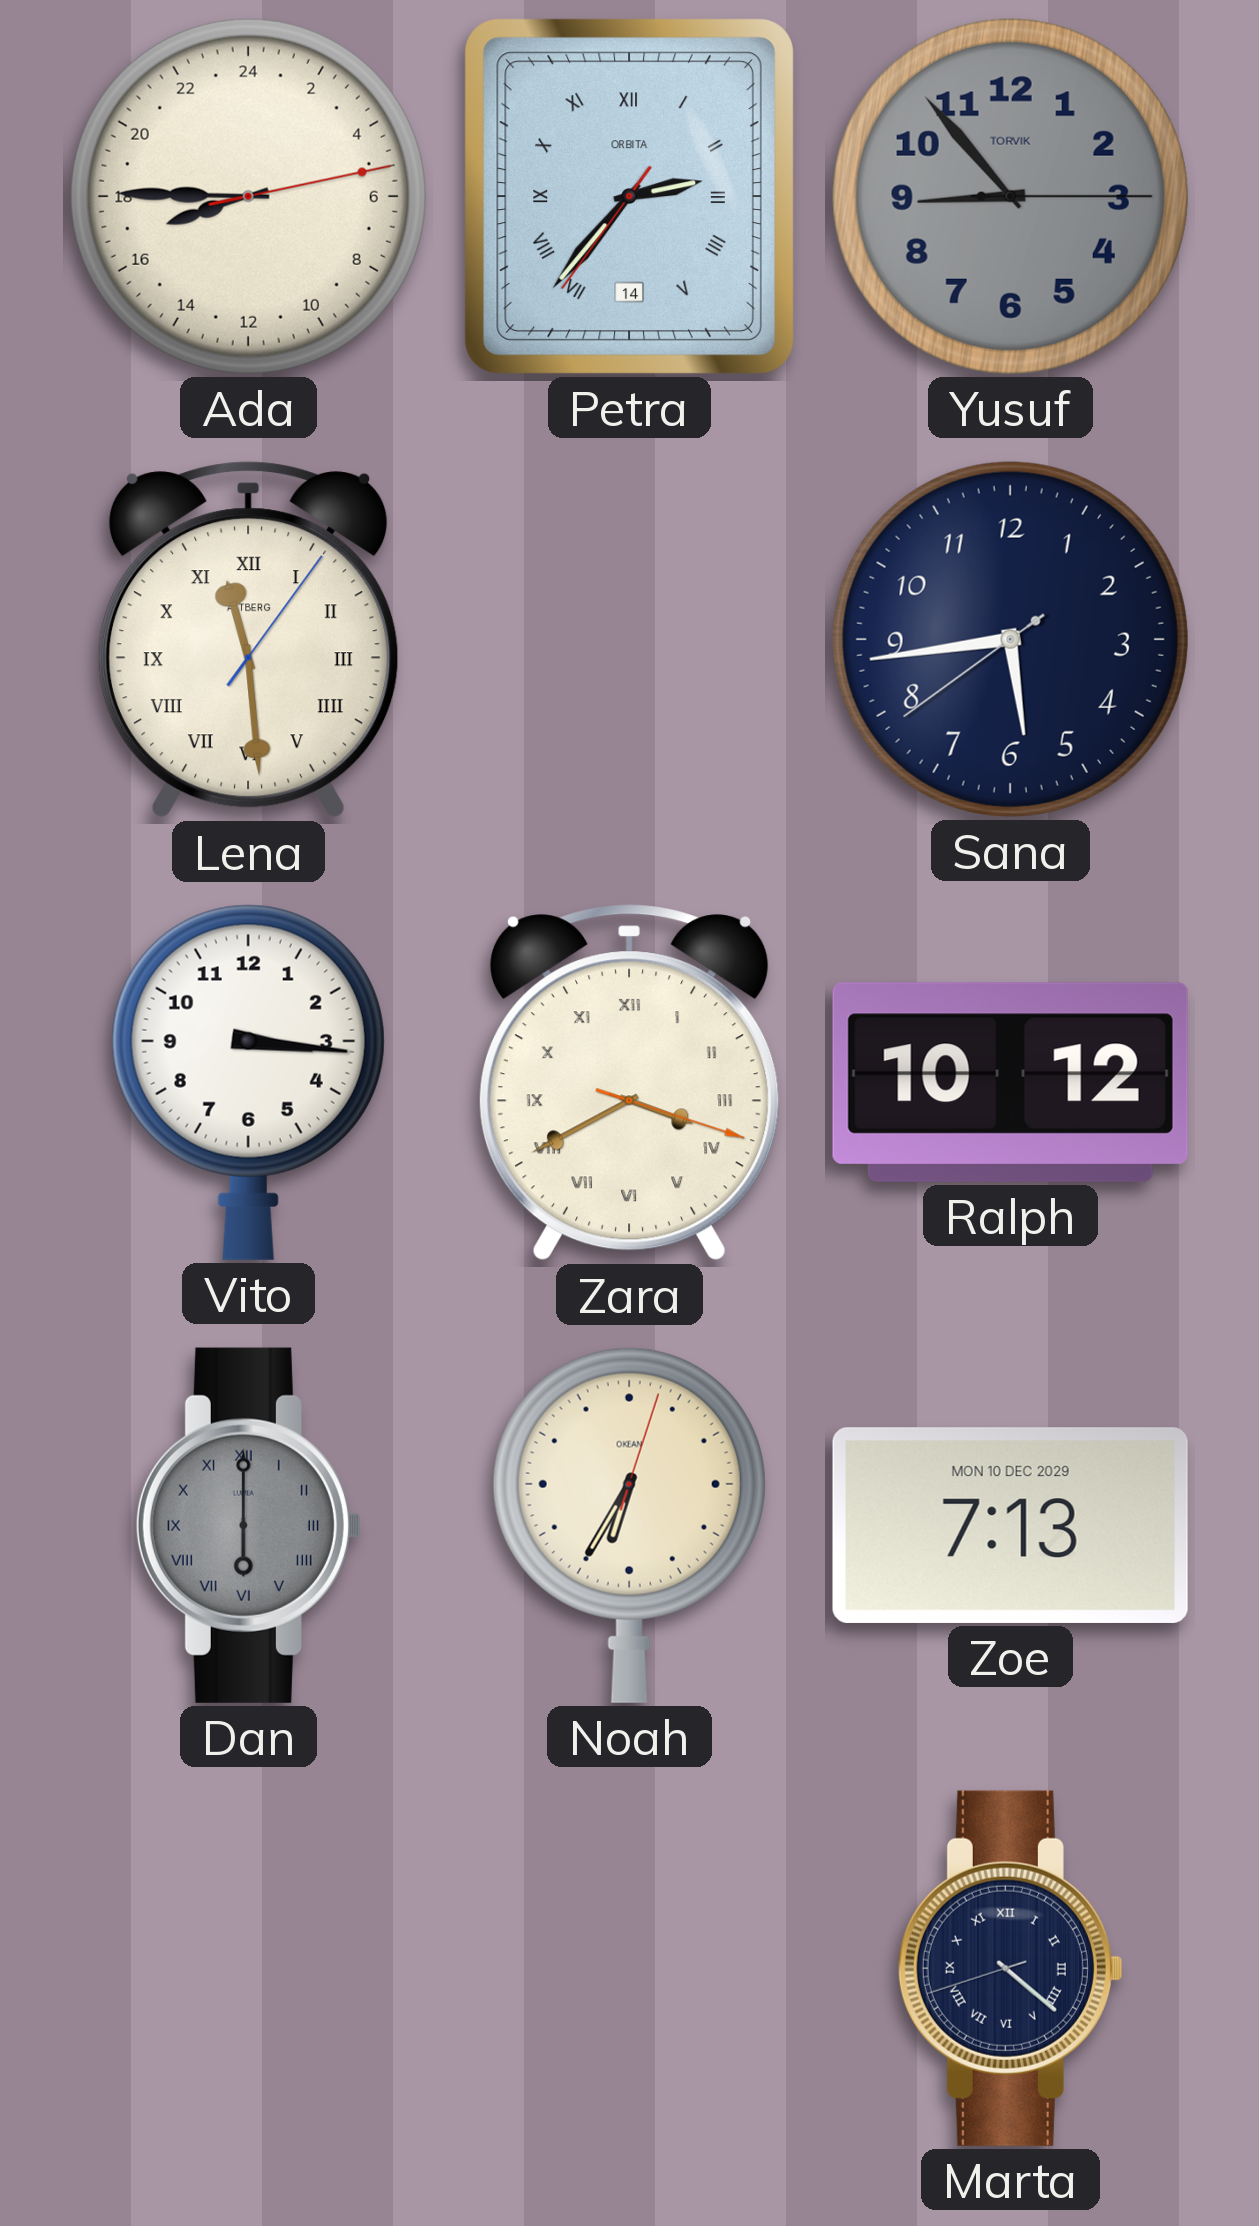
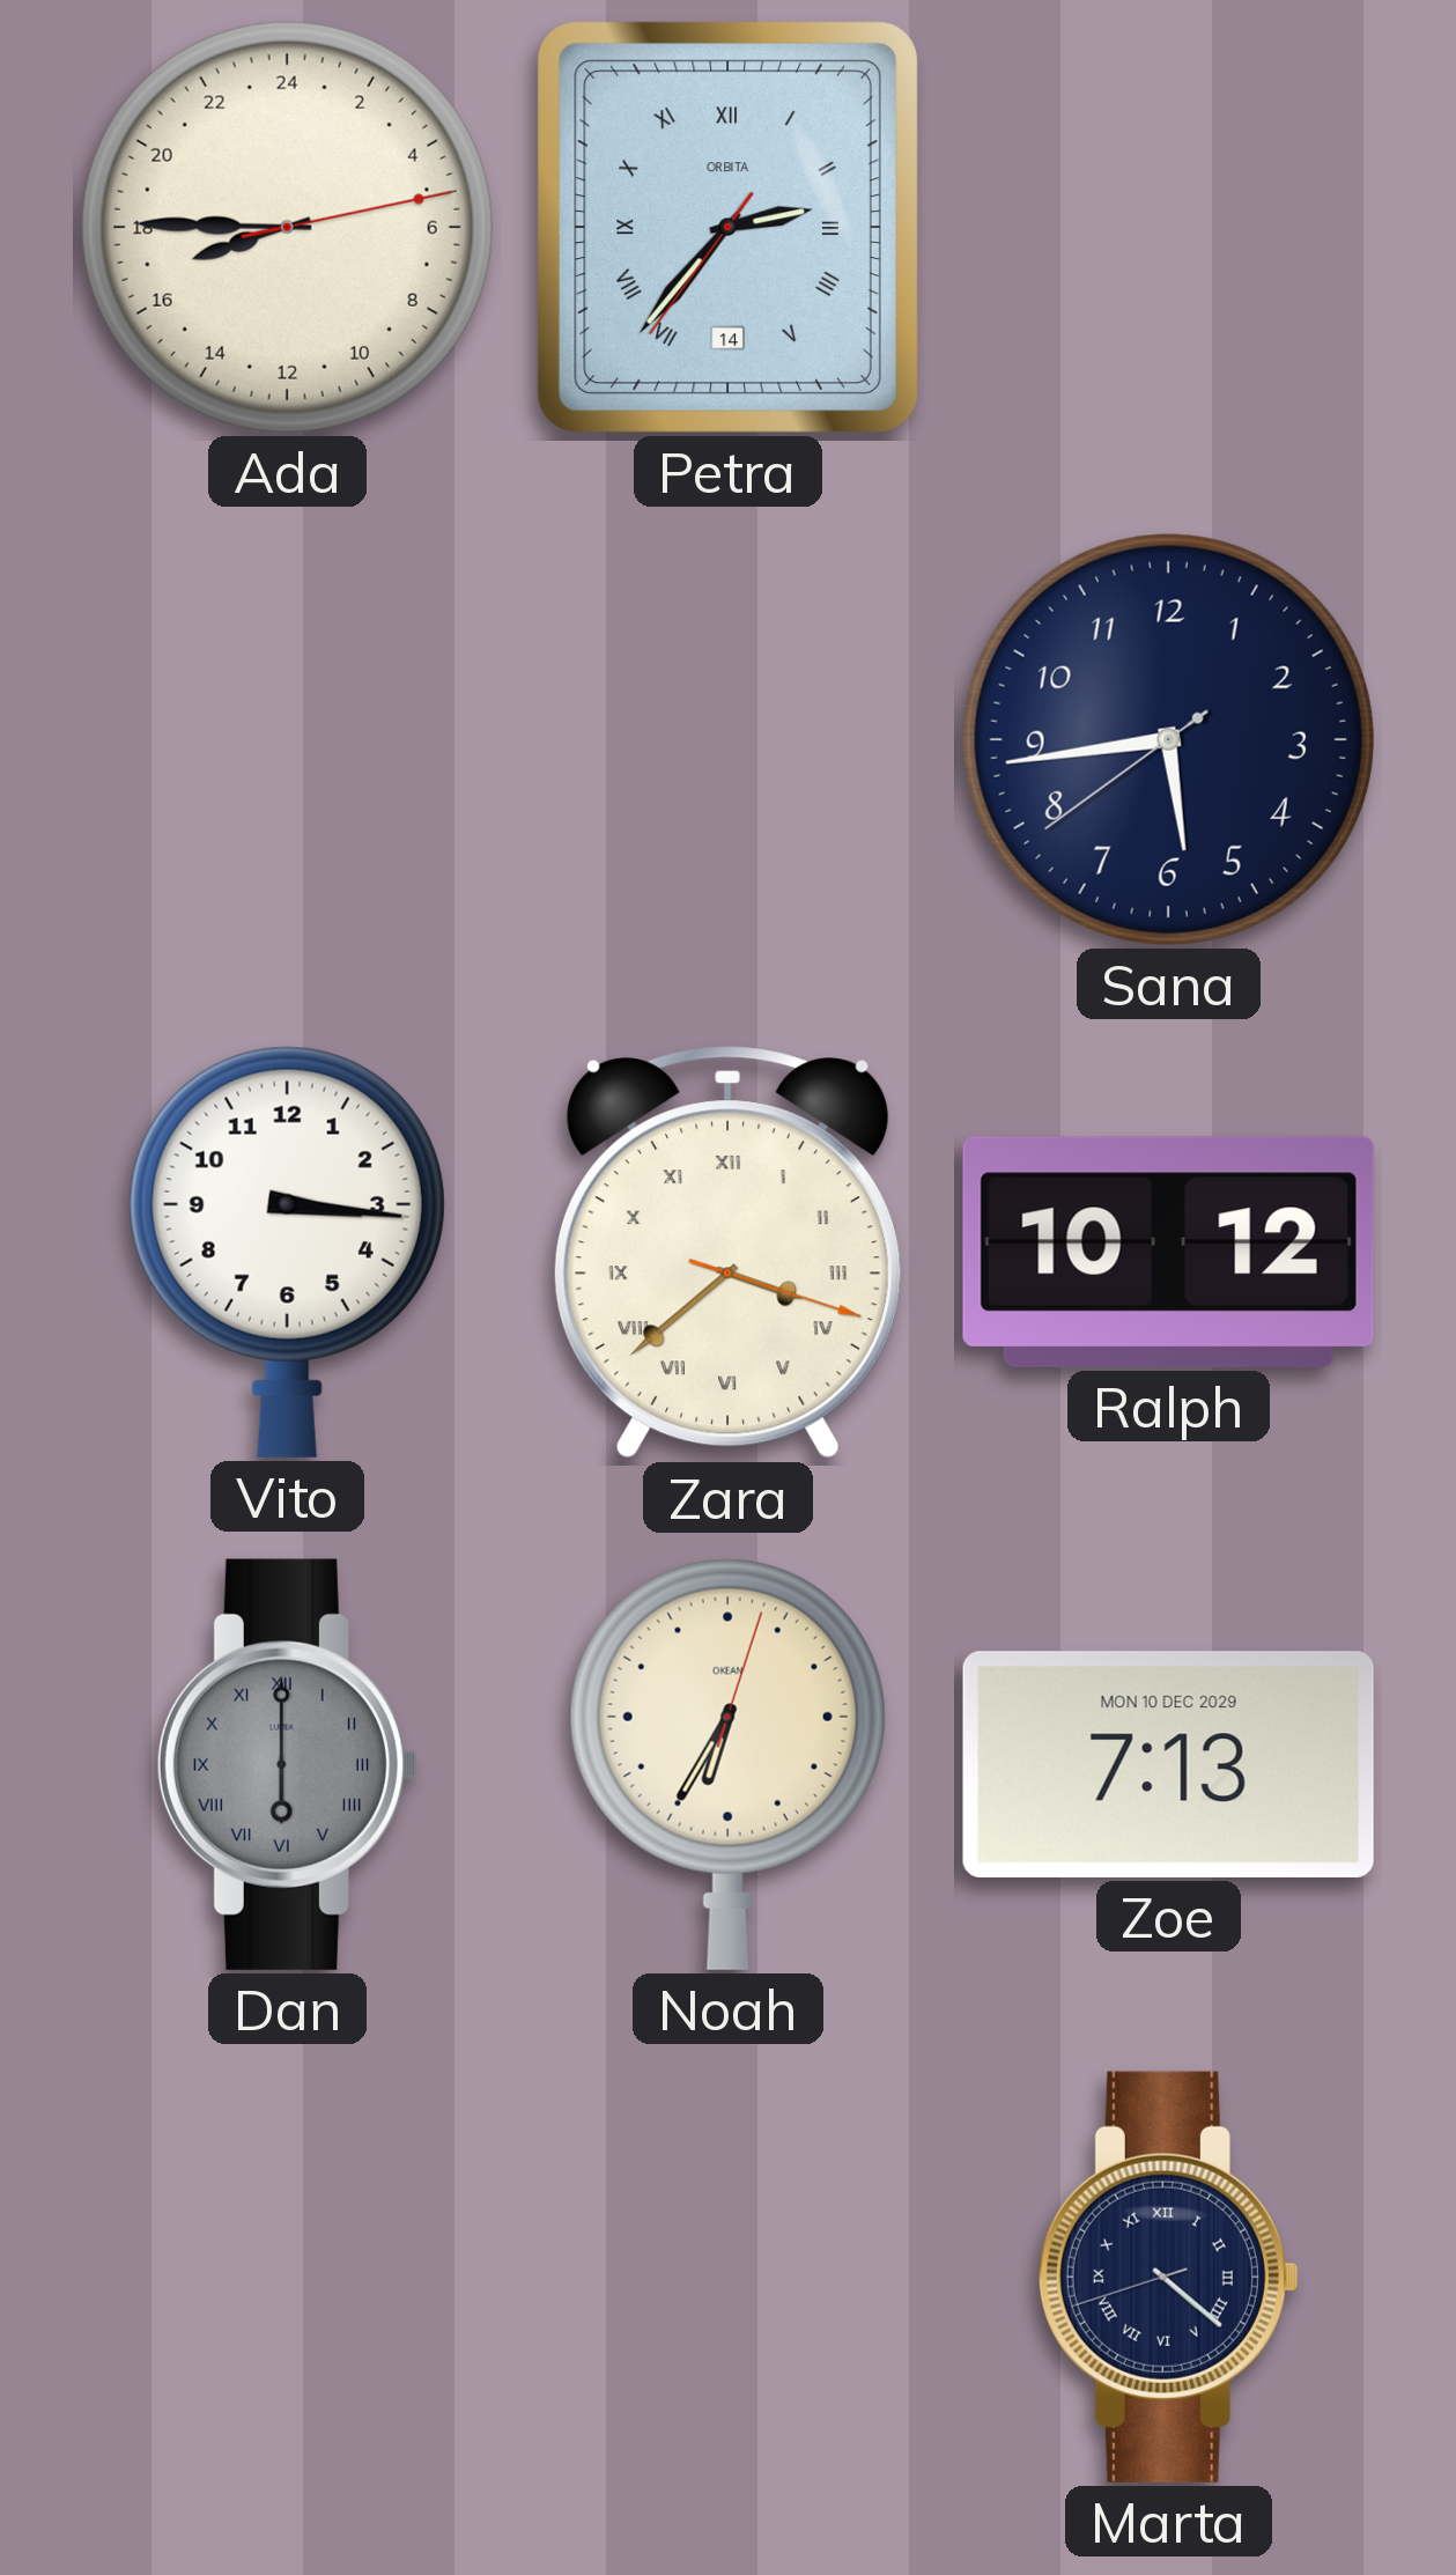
Yusuf: 8:53 -> none (1010, 196)
Lena: 11:29 -> none (248, 640)
Zara: 3:40 -> 3:38 (727, 1253)
